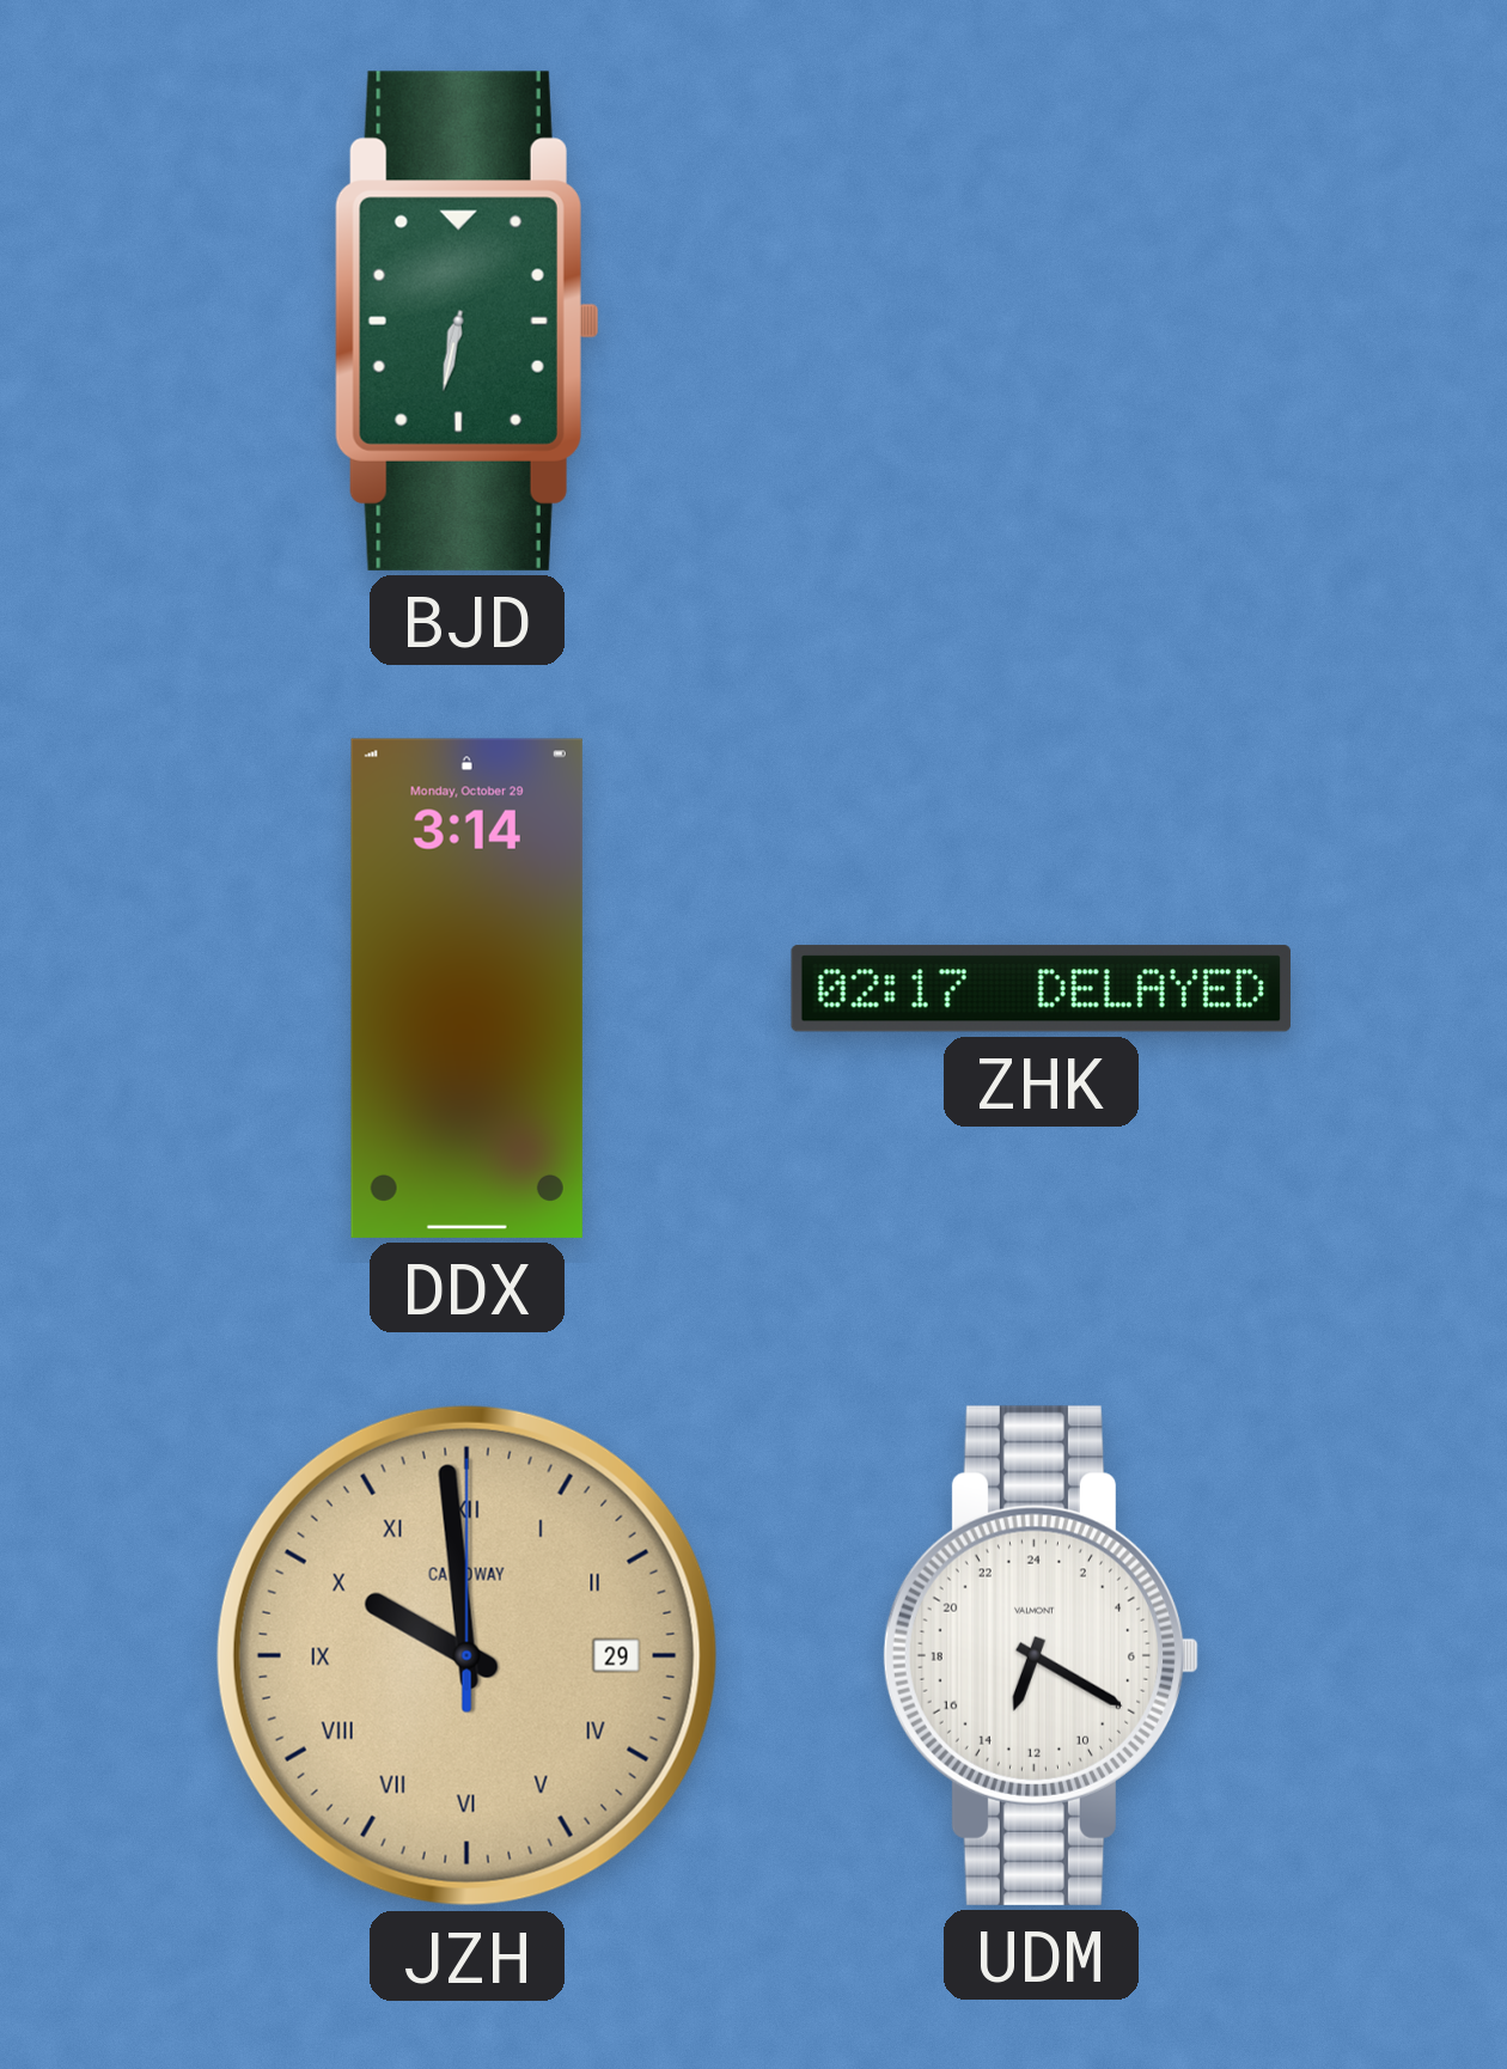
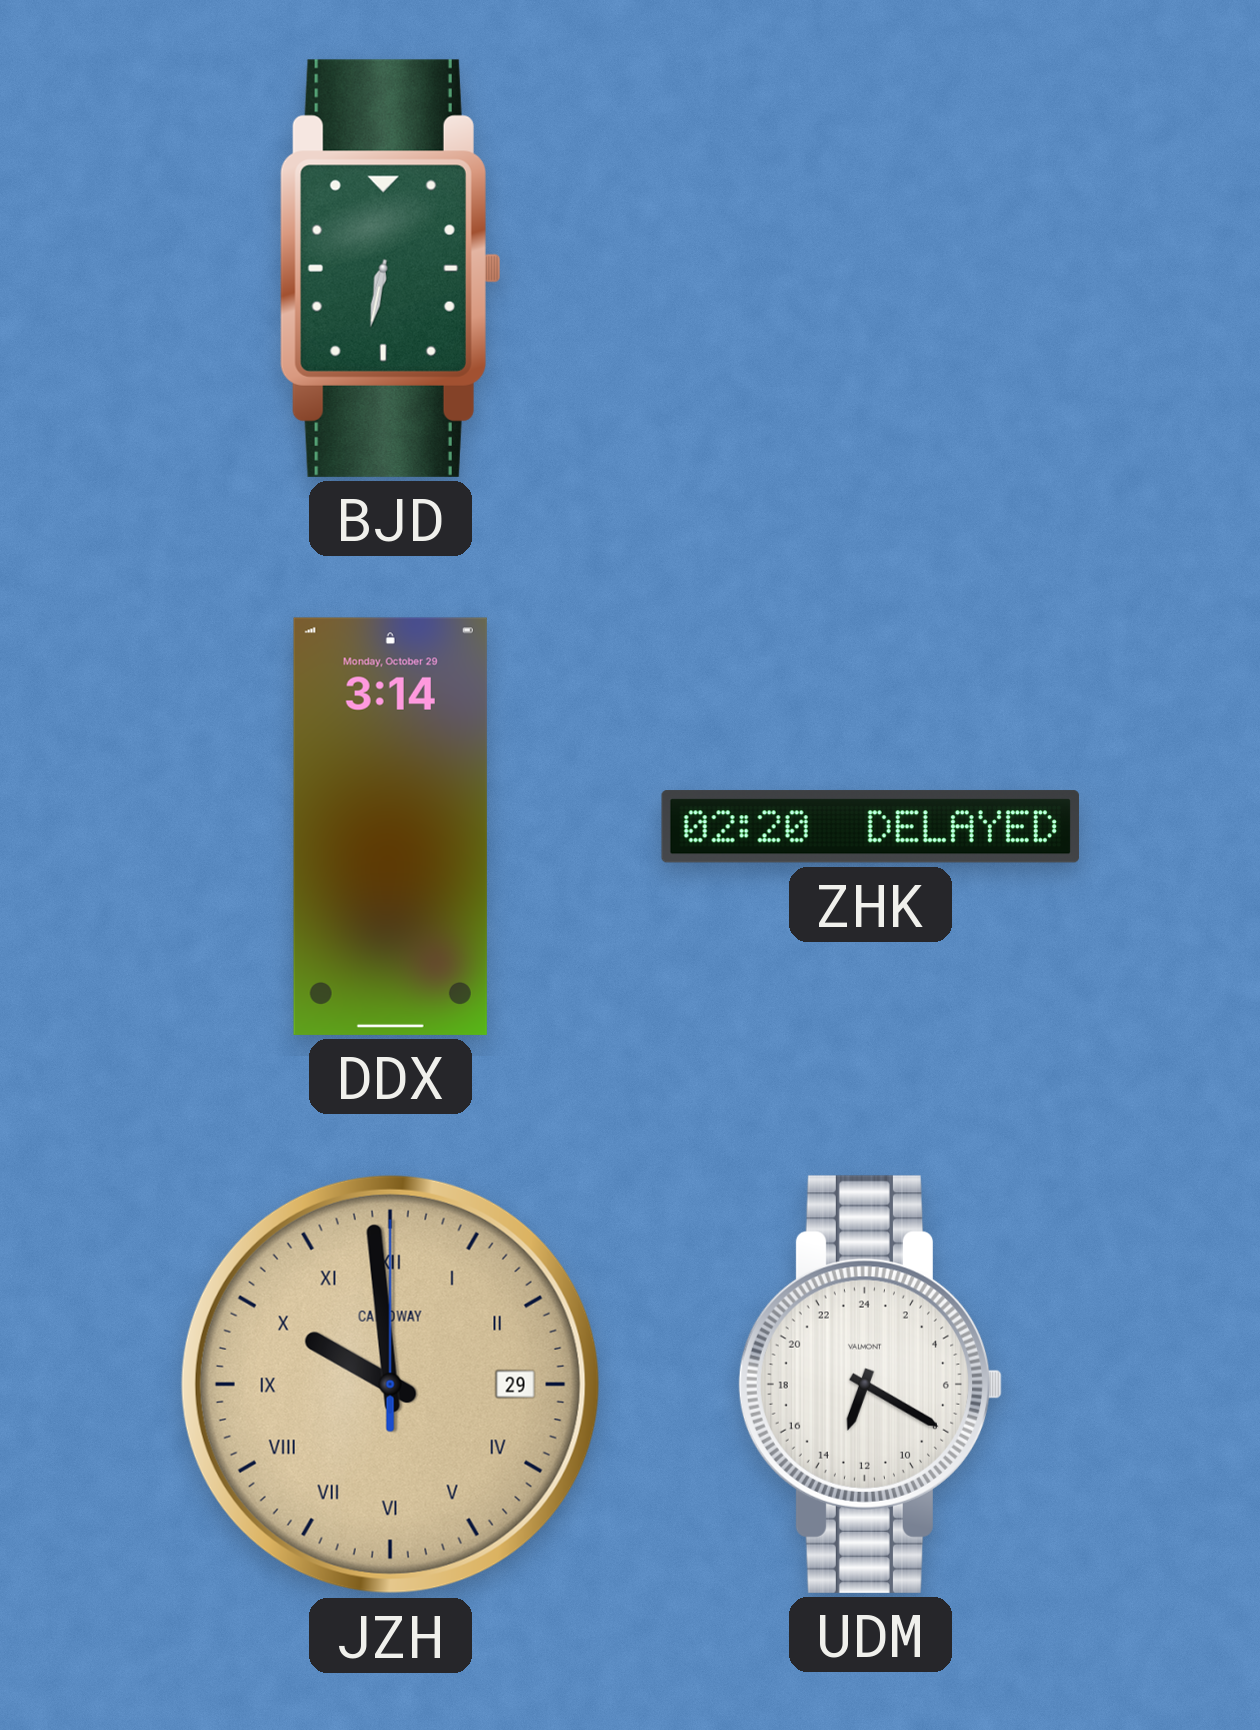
ZHK: 02:17 -> 02:20 (870, 827)
